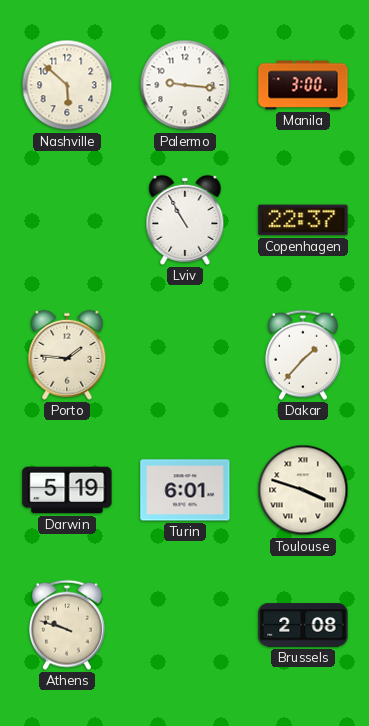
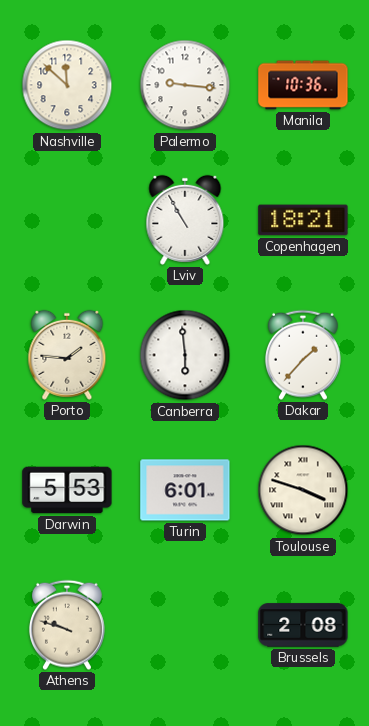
Nashville: 5:52 -> 11:52 (67, 85)
Manila: 3:00 -> 10:36 (303, 85)
Copenhagen: 22:37 -> 18:21 (303, 220)
Canberra: none -> 5:59 (185, 355)
Darwin: 5:19 -> 5:53 (67, 490)
